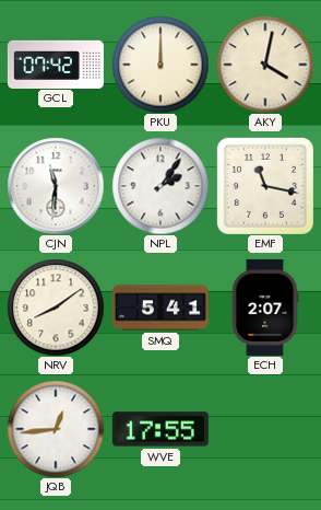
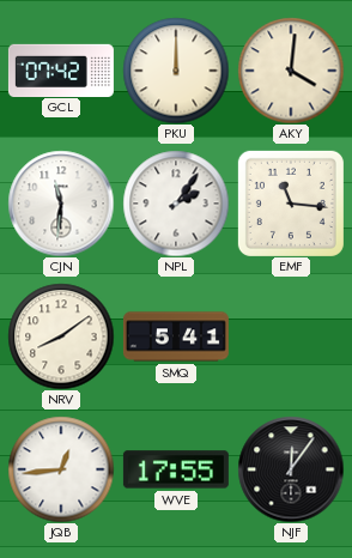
AKY: 4:02 -> 4:01 (291, 71)
EMF: 11:17 -> 11:16 (291, 204)
ECH: 2:07 -> none (265, 308)
NJF: none -> 12:06 (291, 469)
